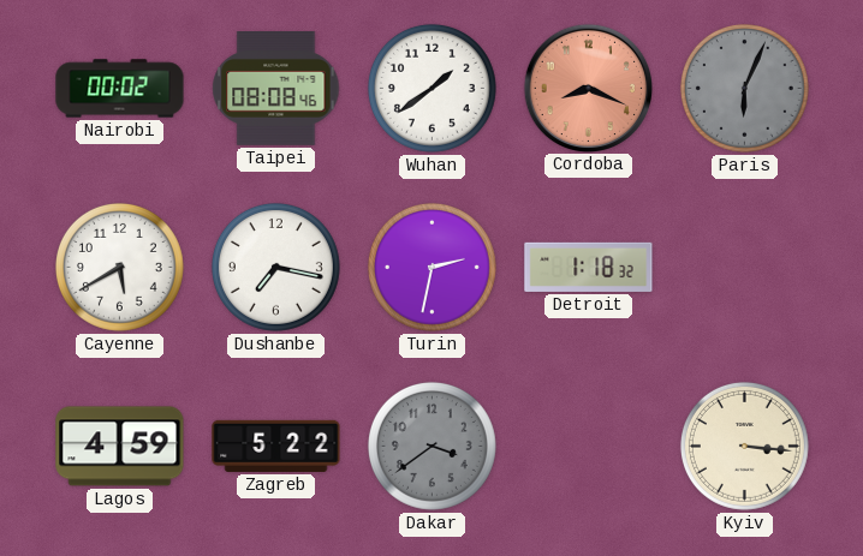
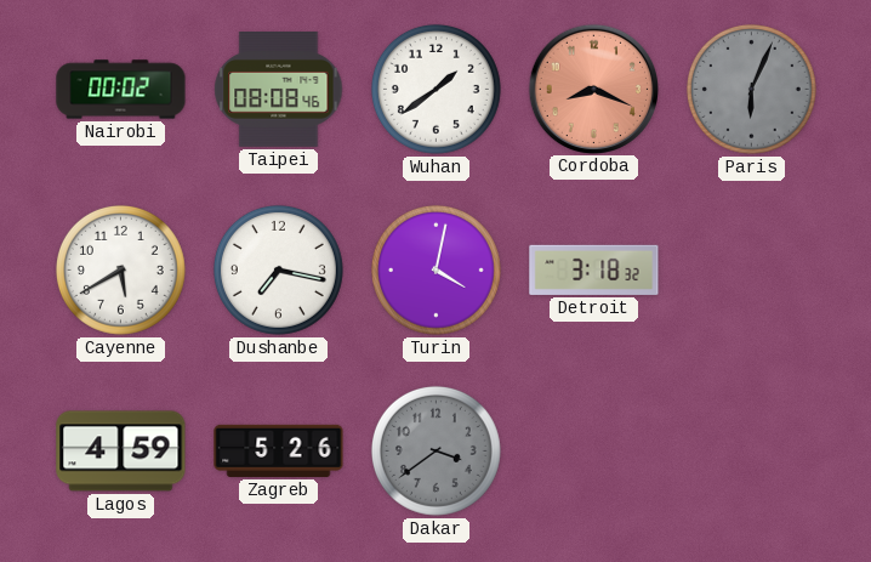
Turin: 2:32 -> 4:02 (435, 269)
Detroit: 1:18 -> 3:18 (594, 269)
Zagreb: 5:22 -> 5:26 (279, 450)
Kyiv: 3:16 -> none (744, 446)
